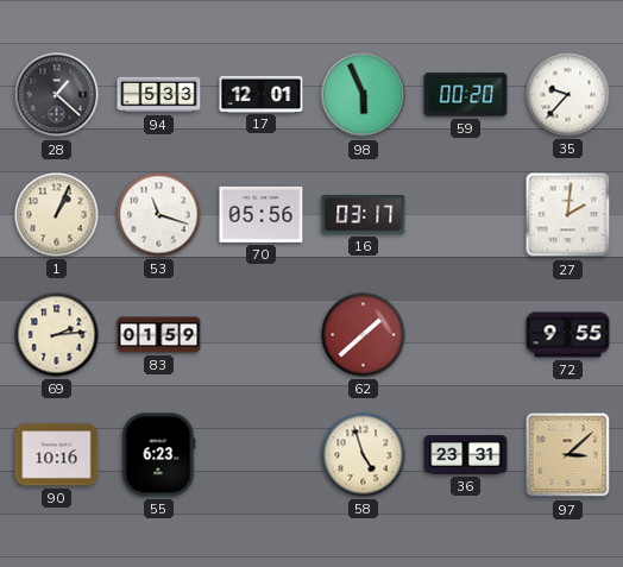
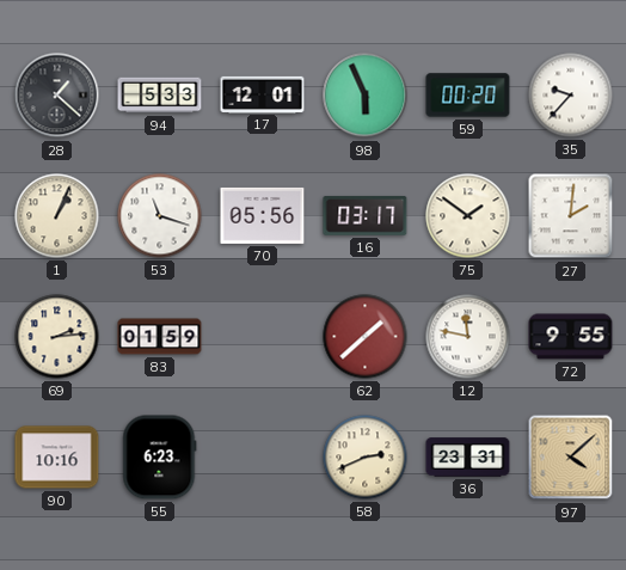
75: none -> 1:51 (468, 216)
12: none -> 11:47 (468, 337)
58: 4:57 -> 2:41 (366, 458)
97: 3:08 -> 4:08 (571, 458)
